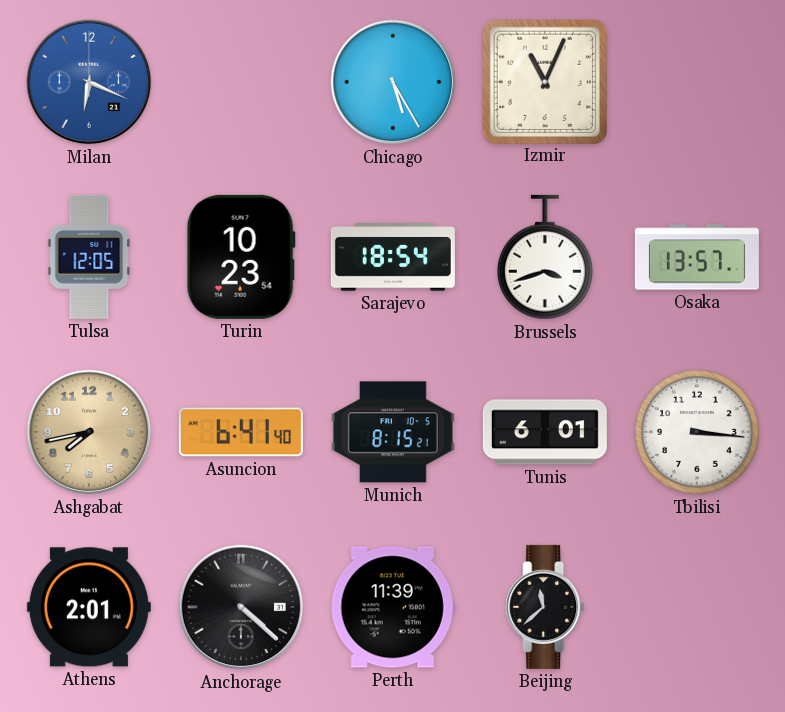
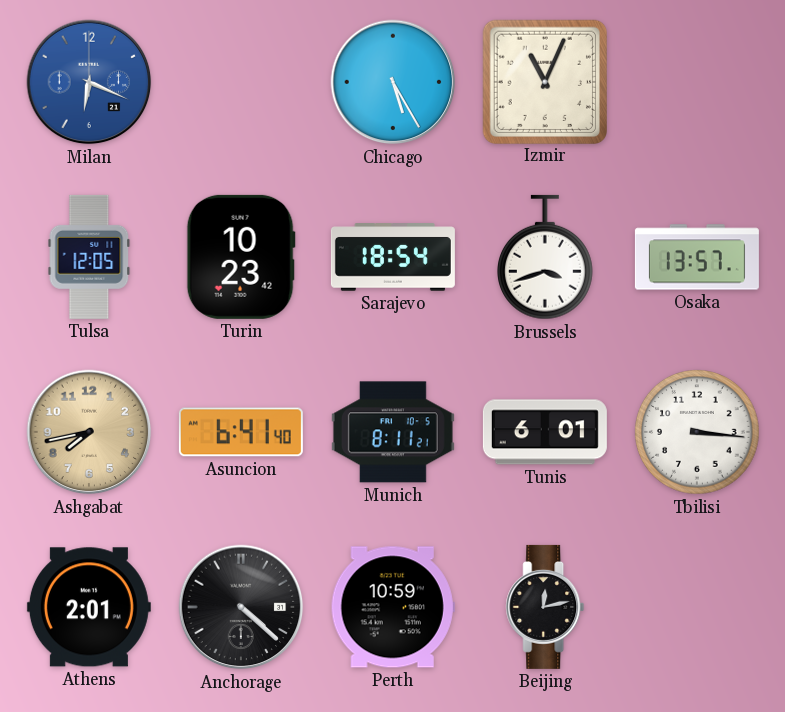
Turin: 10:23:54 -> 10:23:42 (241, 257)
Munich: 8:15 -> 8:11 (393, 432)
Perth: 11:39 -> 10:59 (393, 607)
Beijing: 11:38 -> 12:13 (545, 607)
